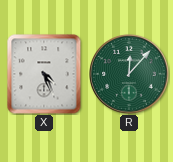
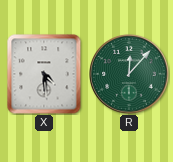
X: 4:26 -> 4:29 (44, 74)
